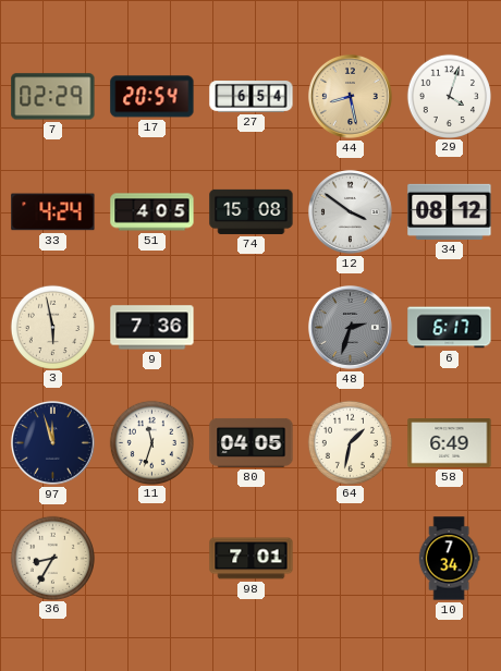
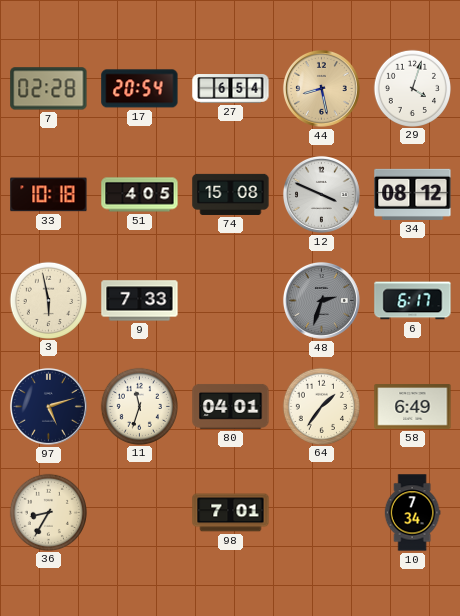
7: 02:29 -> 02:28 (49, 89)
33: 4:24 -> 10:18 (49, 195)
12: 3:51 -> 3:49 (321, 194)
9: 7:36 -> 7:33 (140, 301)
97: 11:57 -> 5:12 (48, 406)
80: 04:05 -> 04:01 (231, 406)
64: 1:32 -> 1:36 (321, 406)
